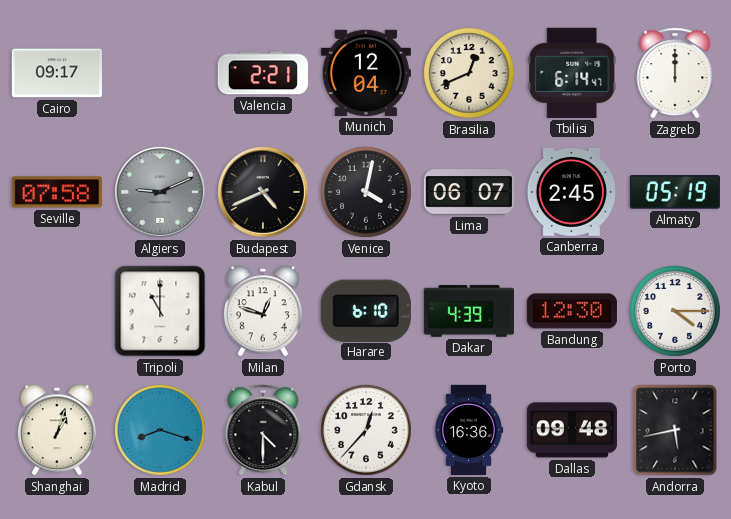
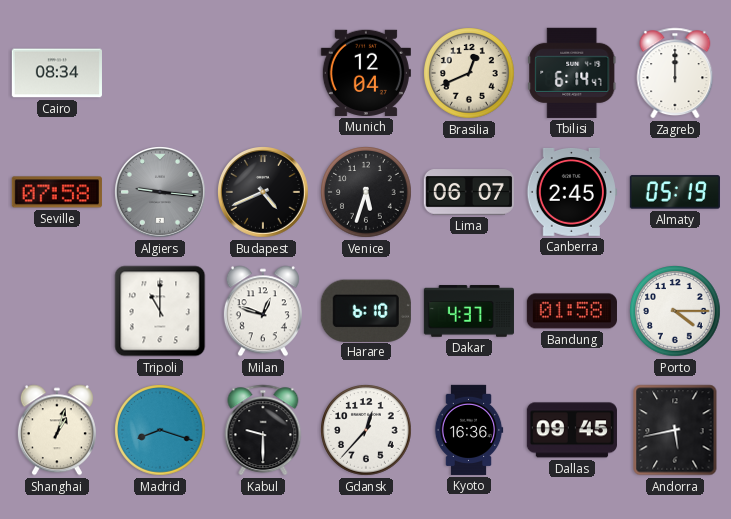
Cairo: 09:17 -> 08:34 (57, 73)
Valencia: 2:21 -> none (263, 73)
Algiers: 9:11 -> 9:16 (161, 193)
Venice: 4:02 -> 5:33 (366, 192)
Dakar: 4:39 -> 4:37 (469, 311)
Bandung: 12:30 -> 01:58 (572, 311)
Kabul: 4:30 -> 9:30 (263, 430)
Dallas: 09:48 -> 09:45 (572, 430)
